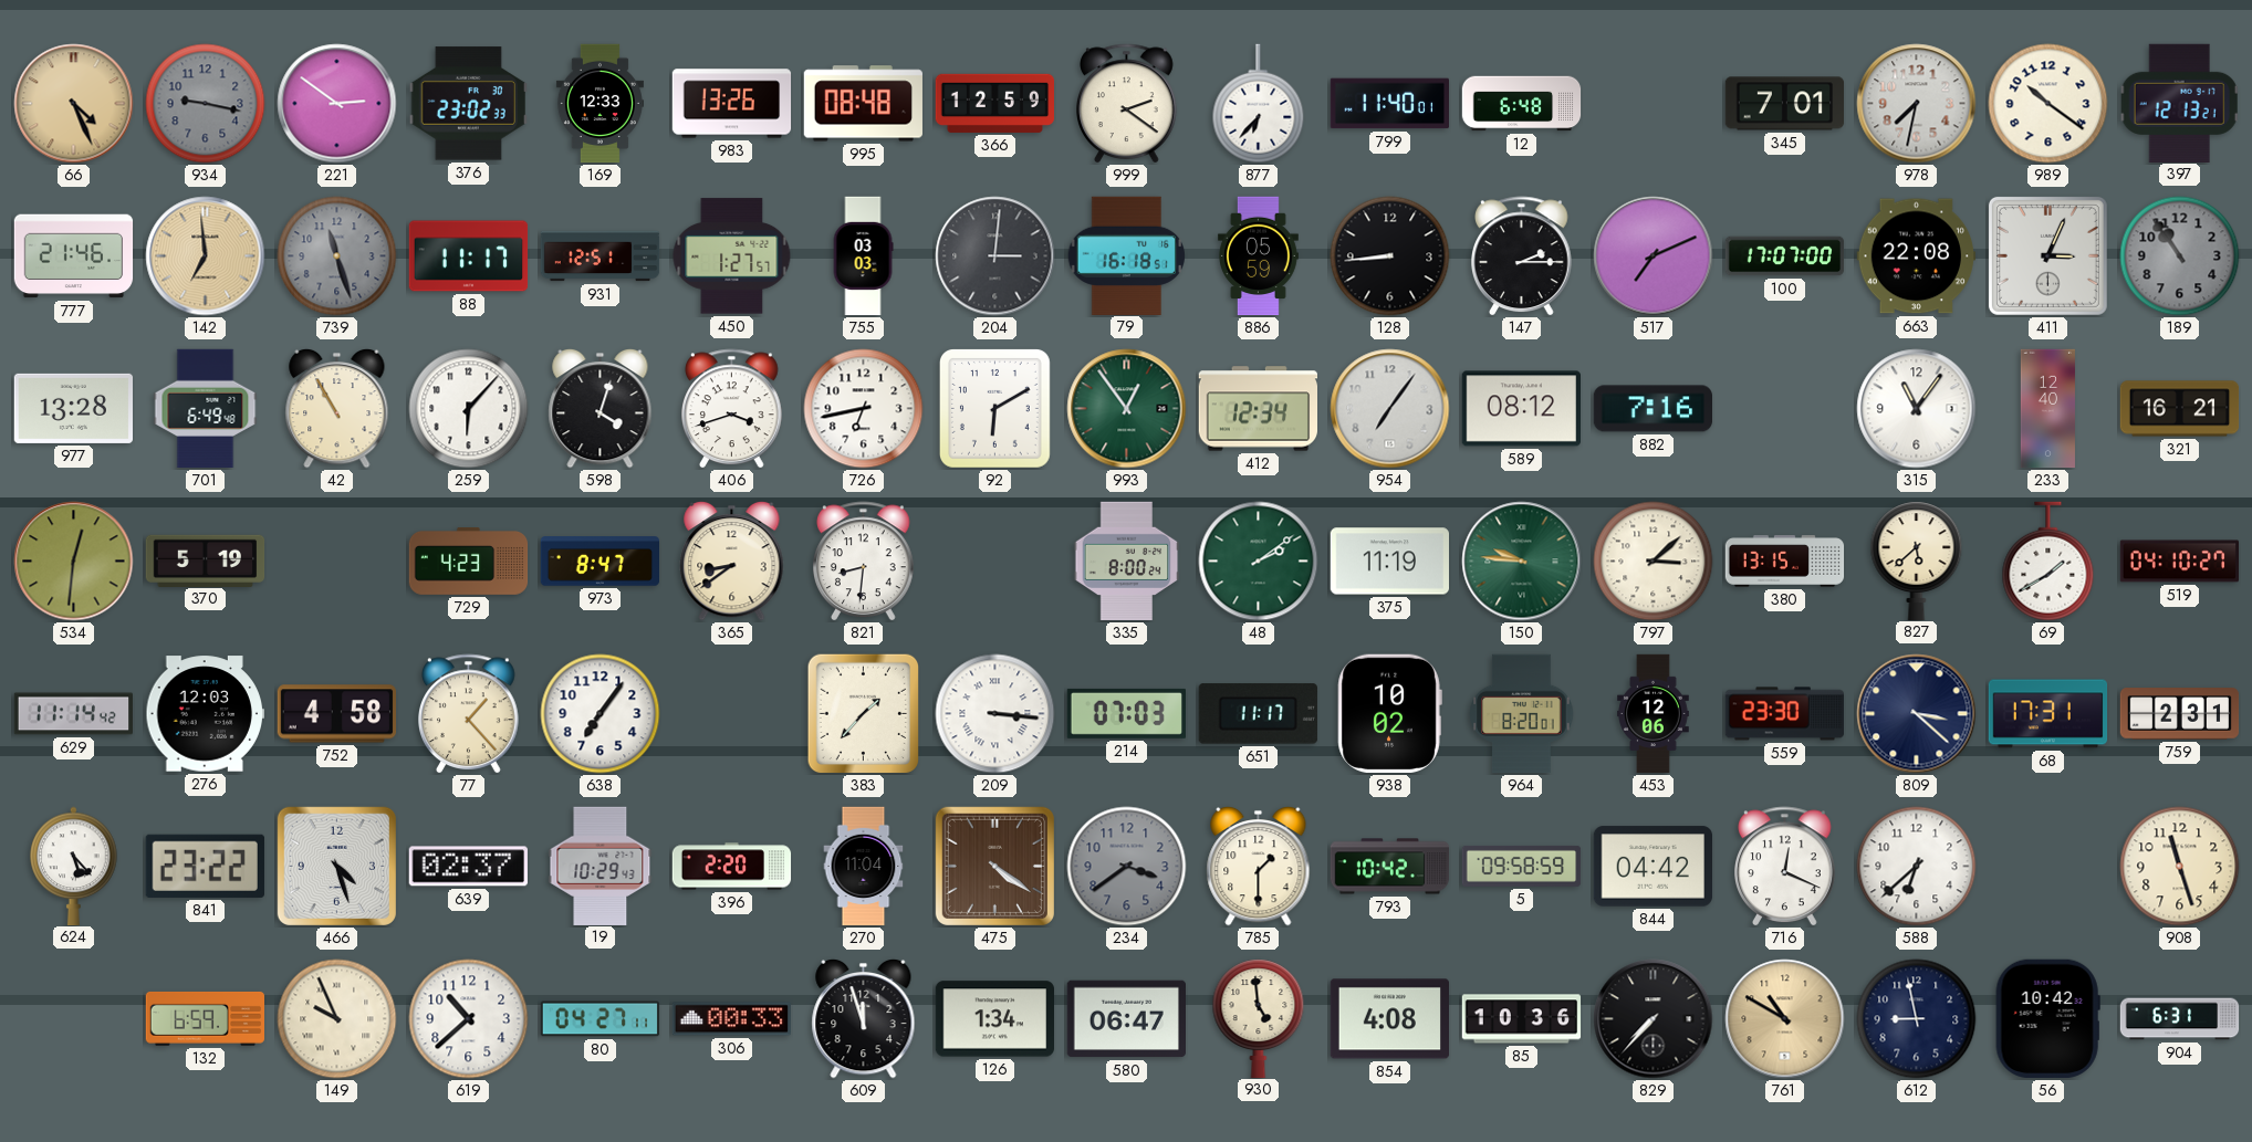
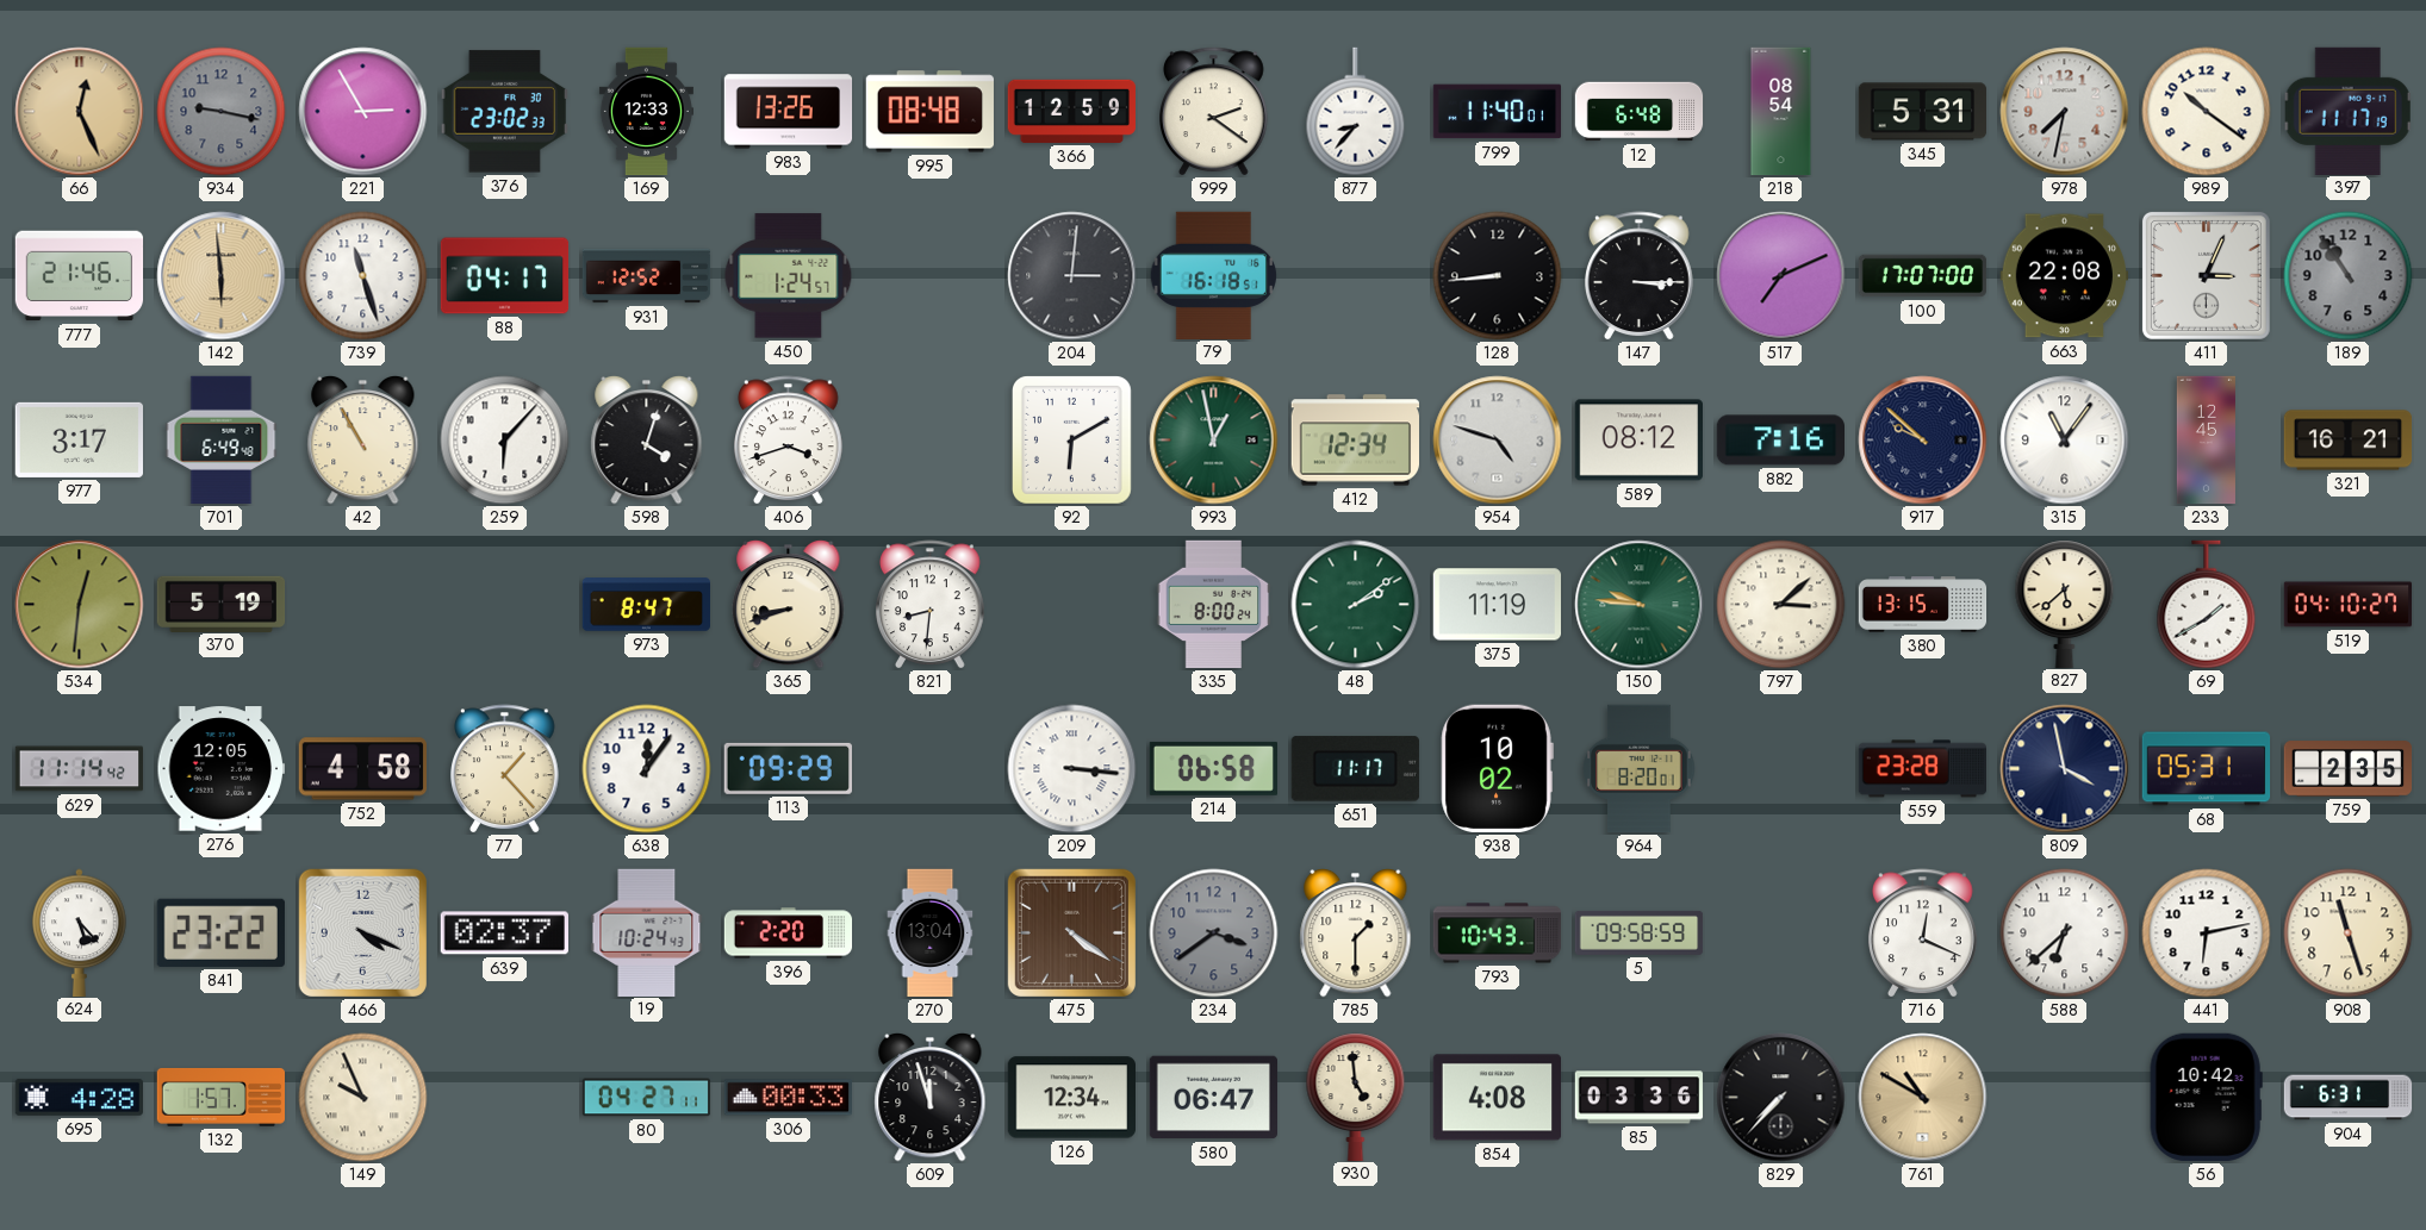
66: 4:26 -> 12:26 (80, 112)
221: 2:51 -> 2:55 (363, 112)
877: 6:37 -> 8:37 (1356, 112)
218: none -> 08:54 (1781, 112)
345: 7:01 -> 5:31 (1923, 112)
397: 12:13 -> 11:17 (2347, 111)
142: 6:59 -> 5:59 (222, 276)
739 dial: grey -> white (363, 276)
88: 11:17 -> 04:17 (505, 276)
931: 12:51 -> 12:52 (647, 276)
450: 1:27 -> 1:24 (789, 276)
755: 03:03 -> none (863, 256)
886: 05:59 -> none (1258, 256)
147: 2:15 -> 3:15 (1640, 276)
977: 13:28 -> 3:17 (79, 439)
726: 6:43 -> none (864, 409)
993: 12:54 -> 12:58 (1214, 441)
954: 7:06 -> 4:48 (1498, 441)
917: none -> 9:52 (1923, 441)
233: 12:40 -> 12:45 (2206, 441)
729: 4:23 -> none (469, 562)
365: 8:39 -> 8:42 (789, 604)
276: 12:03 -> 12:05 (220, 769)
638: 7:06 -> 12:06 (647, 769)
113: none -> 09:29 (788, 768)
383: 1:37 -> none (863, 714)
214: 07:03 -> 06:58 (1213, 768)
453: 12:06 -> none (1654, 714)
559: 23:30 -> 23:28 (1922, 769)
809: 3:22 -> 3:58 (2065, 769)
68: 17:31 -> 05:31 (2207, 769)
759: 2:31 -> 2:35 (2349, 769)
466: 4:27 -> 4:19 (362, 932)
19: 10:29 -> 10:24 (647, 932)
270: 11:04 -> 13:04 (931, 934)
793: 10:42 -> 10:43 (1498, 934)
844: 04:42 -> none (1652, 867)
441: none -> 6:13 (2207, 934)
695: none -> 4:28 (79, 1097)
132: 6:59 -> 1:57 (220, 1097)
619: 10:38 -> none (469, 1019)
126: 1:34 -> 12:34 (1071, 1098)
85: 10:36 -> 03:36 (1640, 1098)
612: 8:58 -> none (1917, 1019)
